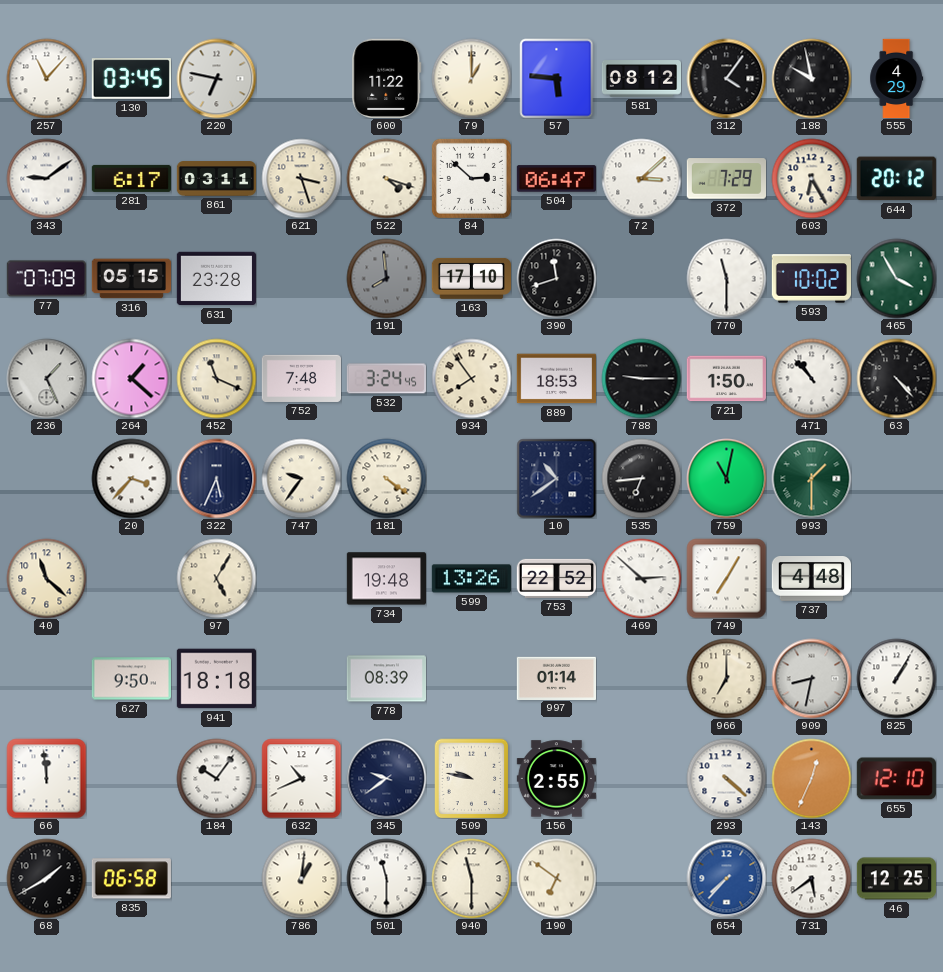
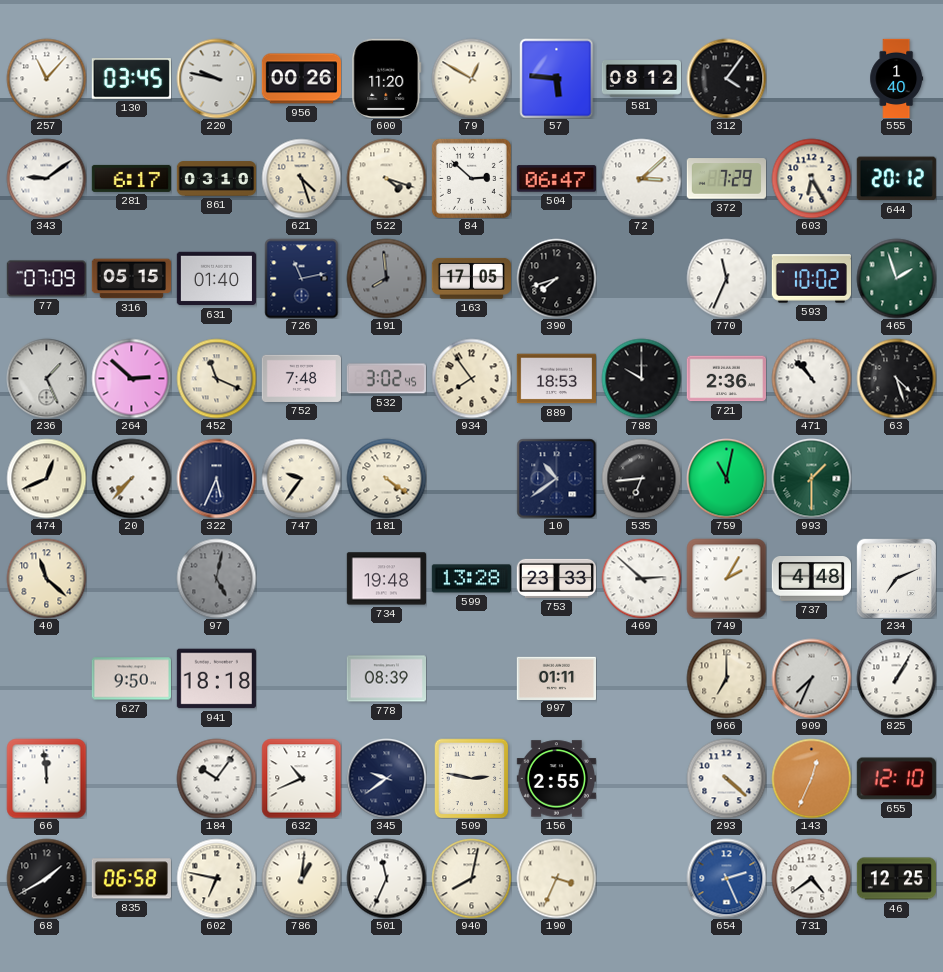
220: 6:47 -> 9:47 (216, 78)
956: none -> 00:26 (301, 79)
600: 11:22 -> 11:20 (387, 78)
79: 1:00 -> 12:50 (471, 78)
188: 9:58 -> none (811, 78)
555: 4:29 -> 1:40 (897, 78)
861: 03:11 -> 03:10 (216, 179)
621: 3:27 -> 4:27 (301, 178)
631: 23:28 -> 01:40 (216, 279)
726: none -> 11:13 (302, 278)
163: 17:10 -> 17:05 (471, 278)
390: 11:42 -> 7:42 (556, 278)
770: 11:30 -> 11:34 (726, 278)
465: 3:55 -> 1:57 (896, 278)
264: 1:22 -> 2:52 (131, 378)
532: 3:24 -> 3:02 (386, 379)
788: 9:15 -> 10:00 (641, 378)
721: 1:50 -> 2:36 (726, 379)
63: 4:23 -> 4:27 (896, 378)
474: none -> 12:41 (46, 478)
20: 3:37 -> 7:37 (131, 478)
97: 5:05 -> 5:02 (216, 578)
97 dial: cream -> grey (216, 578)
599: 13:26 -> 13:28 (471, 579)
753: 22:52 -> 23:33 (556, 578)
749: 7:05 -> 2:05 (726, 578)
234: none -> 7:11 (896, 578)
997: 01:14 -> 01:11 (556, 678)
909: 8:32 -> 7:34 (811, 678)
509: 9:47 -> 2:47 (472, 778)
602: none -> 6:47 (216, 878)
501: 11:30 -> 11:34 (386, 878)
940: 11:30 -> 8:02 (471, 878)
190: 6:51 -> 3:34 (556, 878)
654: 7:37 -> 2:26 (726, 878)
731: 5:39 -> 4:39 (811, 878)
